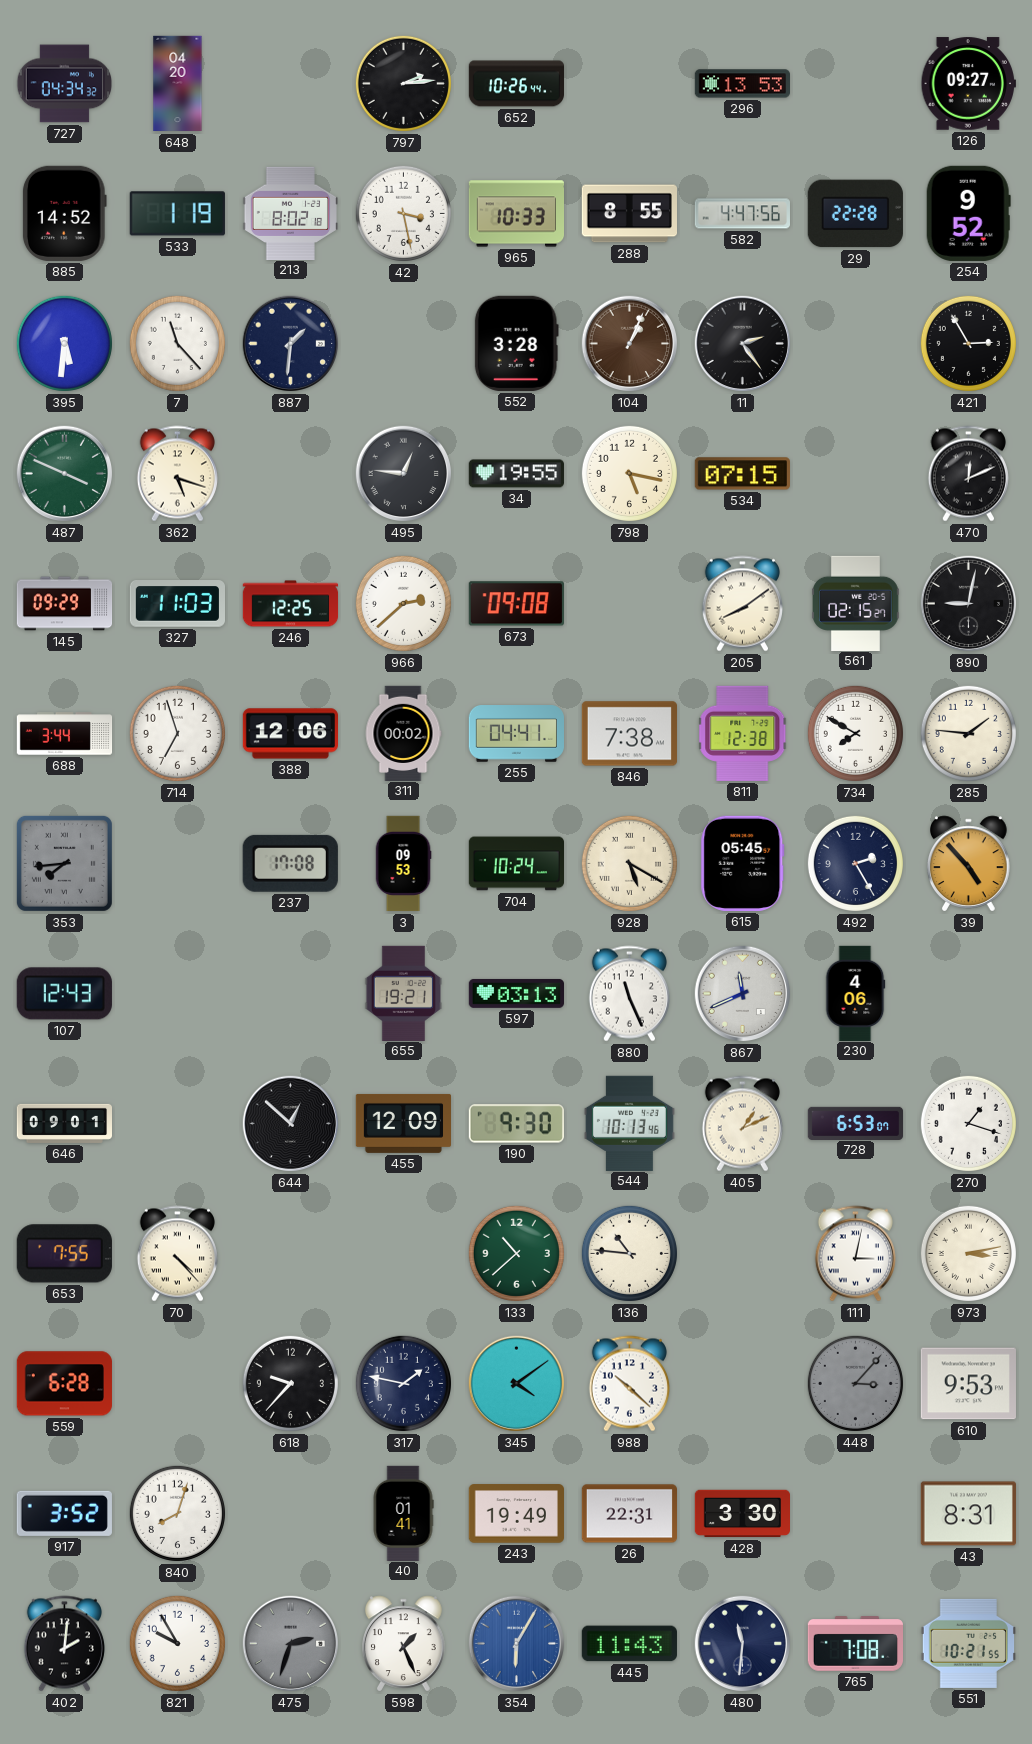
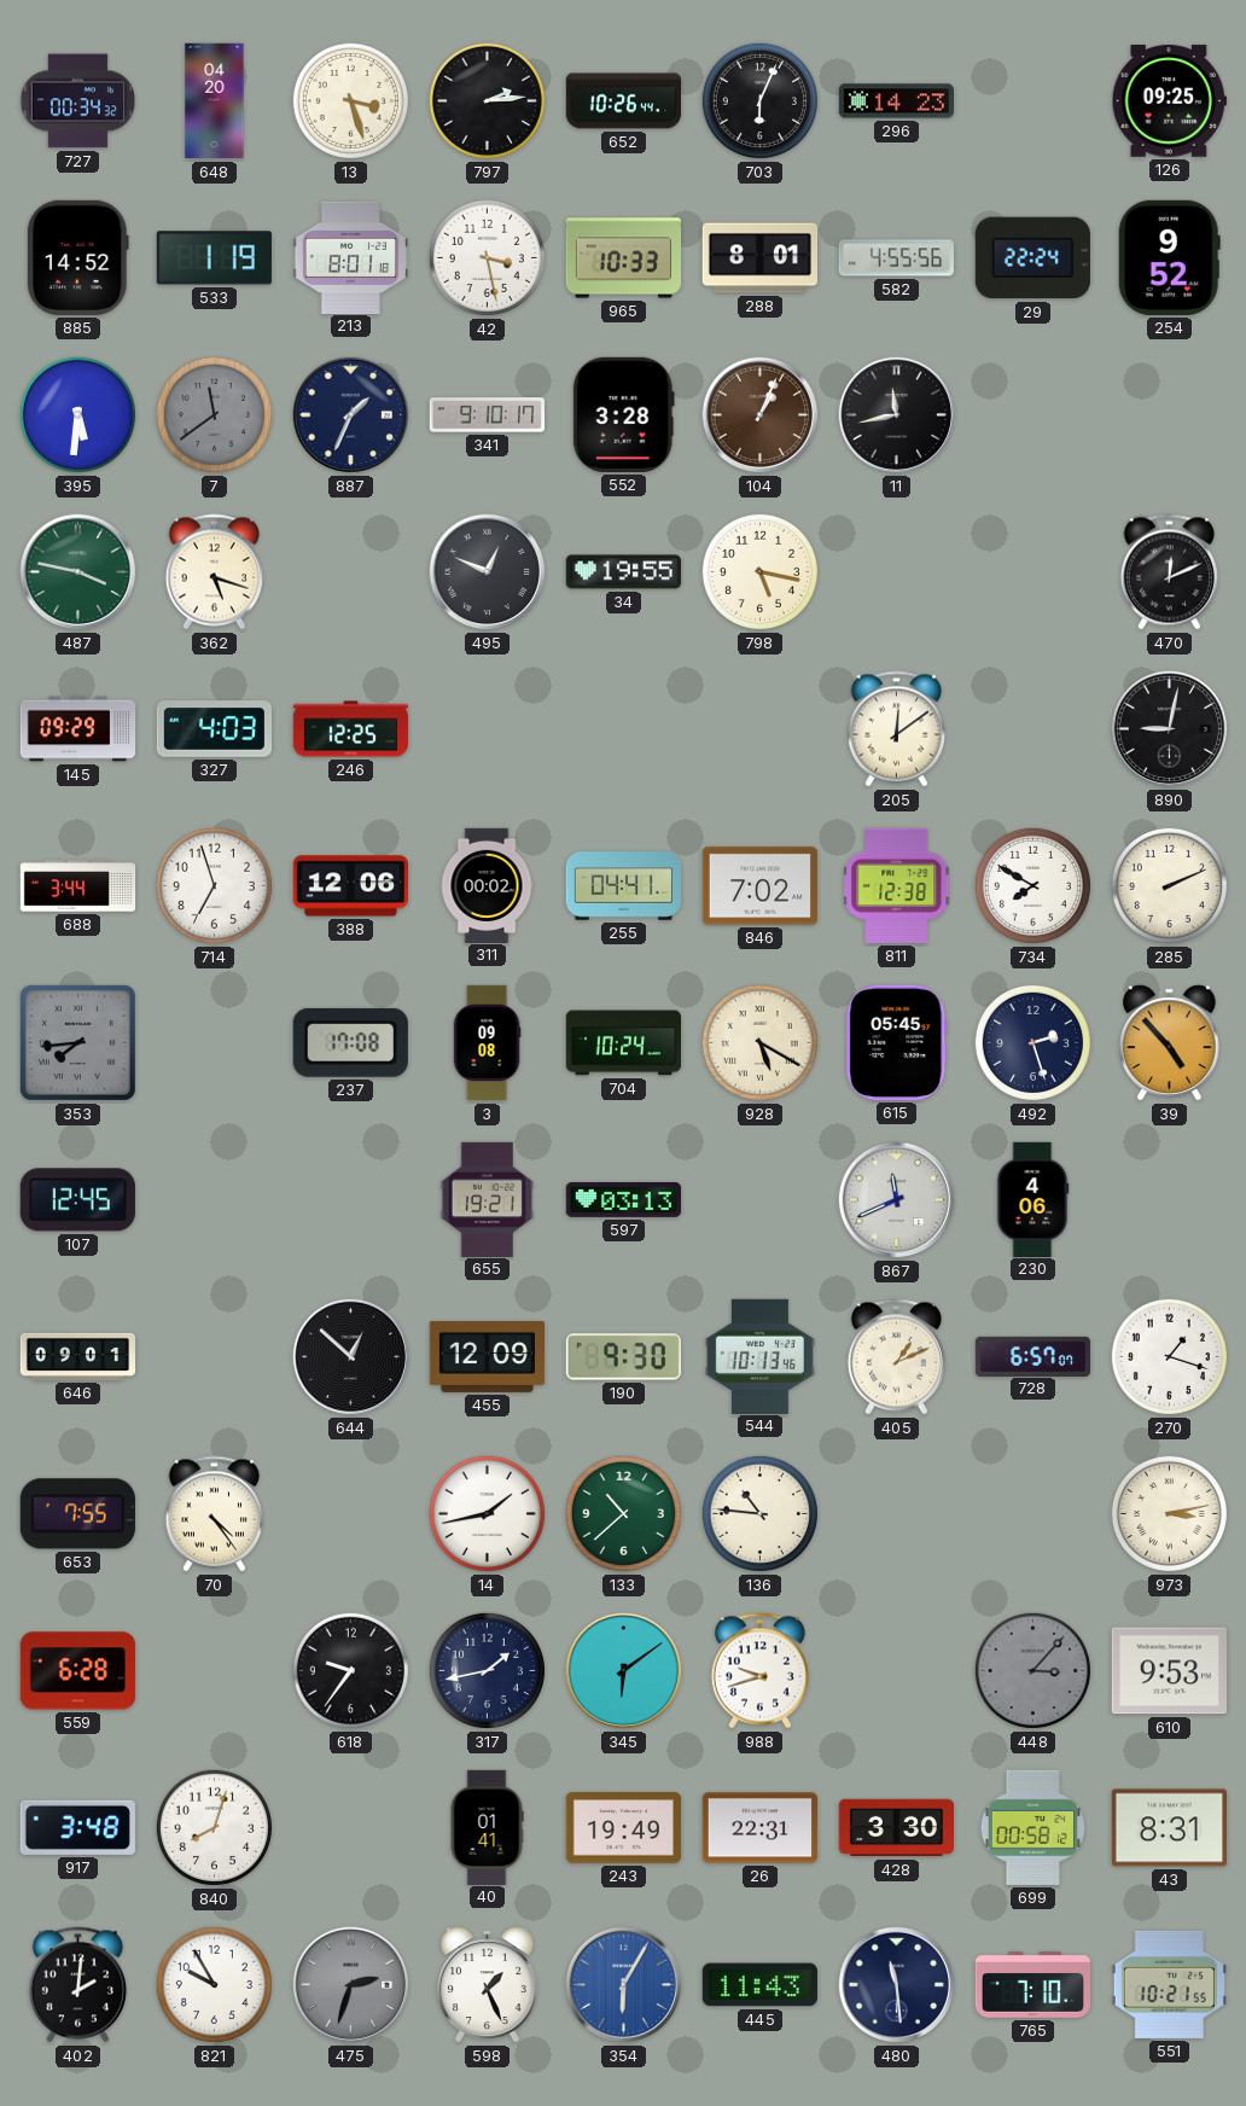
727: 04:34 -> 00:34 (78, 101)
13: none -> 3:27 (350, 100)
703: none -> 6:04 (759, 100)
296: 13:53 -> 14:23 (896, 101)
126: 09:27 -> 09:25 (1169, 101)
213: 8:02 -> 8:01 (350, 257)
288: 8:55 -> 8:01 (759, 258)
582: 4:47 -> 4:55 (896, 258)
29: 22:28 -> 22:24 (1032, 258)
7: 11:23 -> 11:39 (214, 414)
7 dial: white -> grey (214, 414)
887: 1:31 -> 1:34 (351, 415)
341: none -> 9:10 (487, 415)
11: 2:24 -> 11:43 (897, 415)
421: 2:55 -> none (968, 343)
487: 3:49 -> 3:47 (78, 572)
495: 12:46 -> 12:49 (488, 572)
534: 07:15 -> none (742, 474)
327: 11:03 -> 4:03 (214, 729)
966: 2:38 -> none (403, 603)
673: 09:08 -> none (516, 604)
205: 8:09 -> 12:09 (896, 729)
561: 02:15 -> none (856, 603)
846: 7:38 -> 7:02 (759, 886)
285: 1:46 -> 2:11 (1169, 885)
3: 09:53 -> 09:08 (487, 1043)
492: 2:25 -> 2:27 (1032, 1042)
107: 12:43 -> 12:45 (77, 1200)
880: 11:26 -> none (629, 994)
728: 6:53 -> 6:57 (1034, 1356)
70: 4:23 -> 4:24 (214, 1514)
14: none -> 1:43 (487, 1513)
111: 3:02 -> none (855, 1254)
618: 9:37 -> 9:36 (350, 1670)
317: 1:47 -> 1:43 (487, 1670)
345: 4:09 -> 6:09 (624, 1671)
988: 10:22 -> 9:42 (759, 1671)
917: 3:52 -> 3:48 (77, 1827)
699: none -> 00:58 (1034, 1827)
480: 11:31 -> 11:29 (897, 1985)
765: 7:08 -> 7:10 (1032, 1985)
